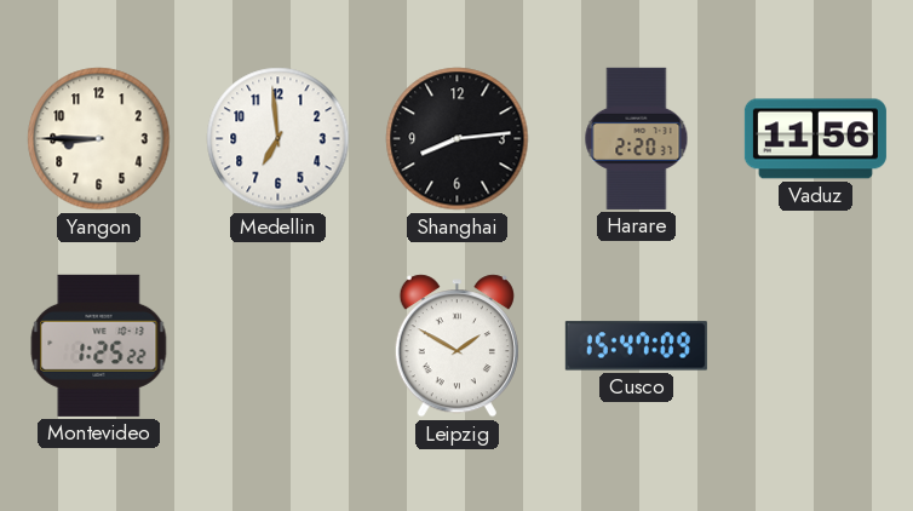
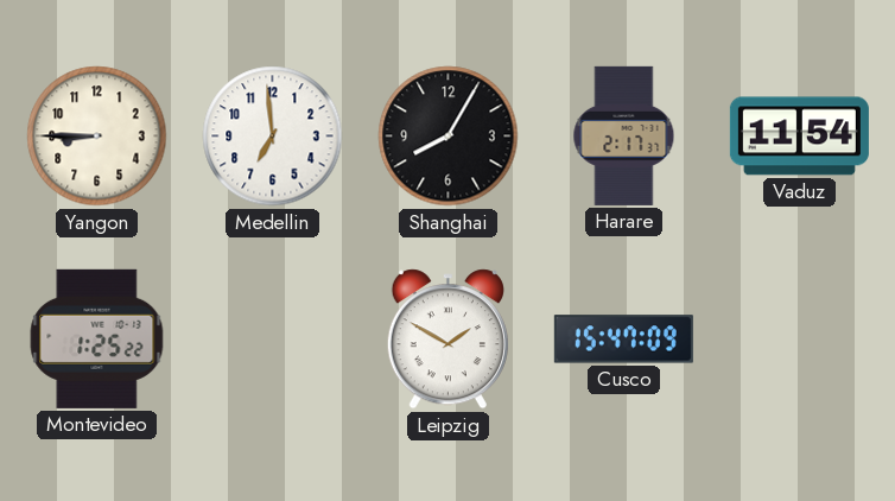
Shanghai: 8:14 -> 8:05 (449, 137)
Harare: 2:20 -> 2:17 (624, 135)
Vaduz: 11:56 -> 11:54 (799, 137)
